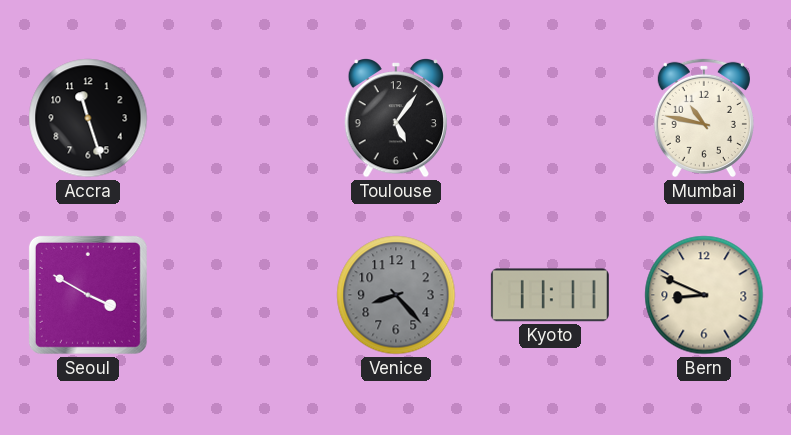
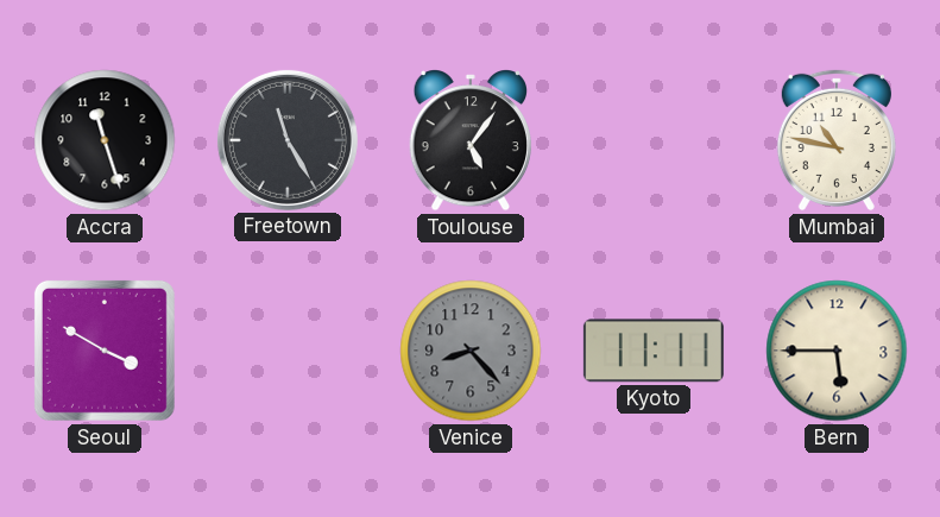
Freetown: none -> 11:25 (288, 140)
Bern: 8:49 -> 5:45 (837, 351)
